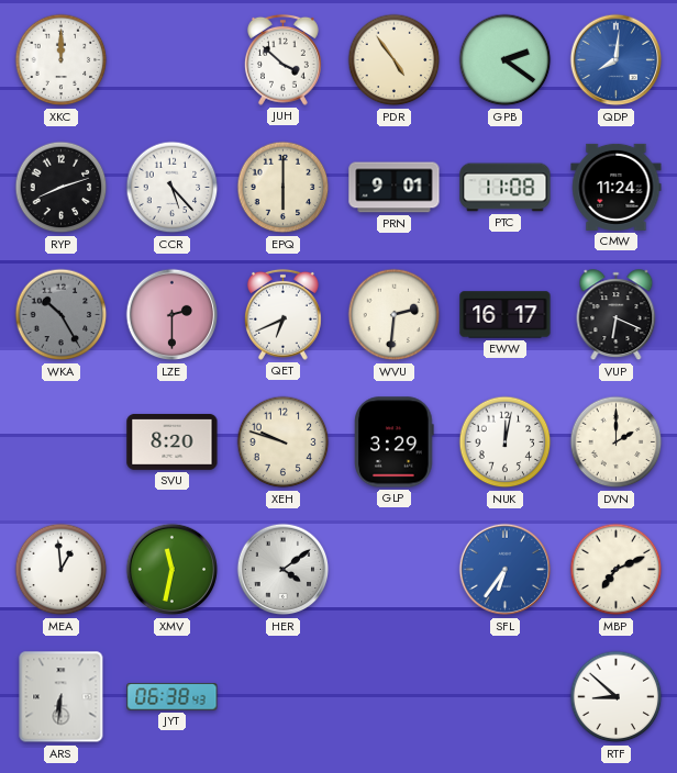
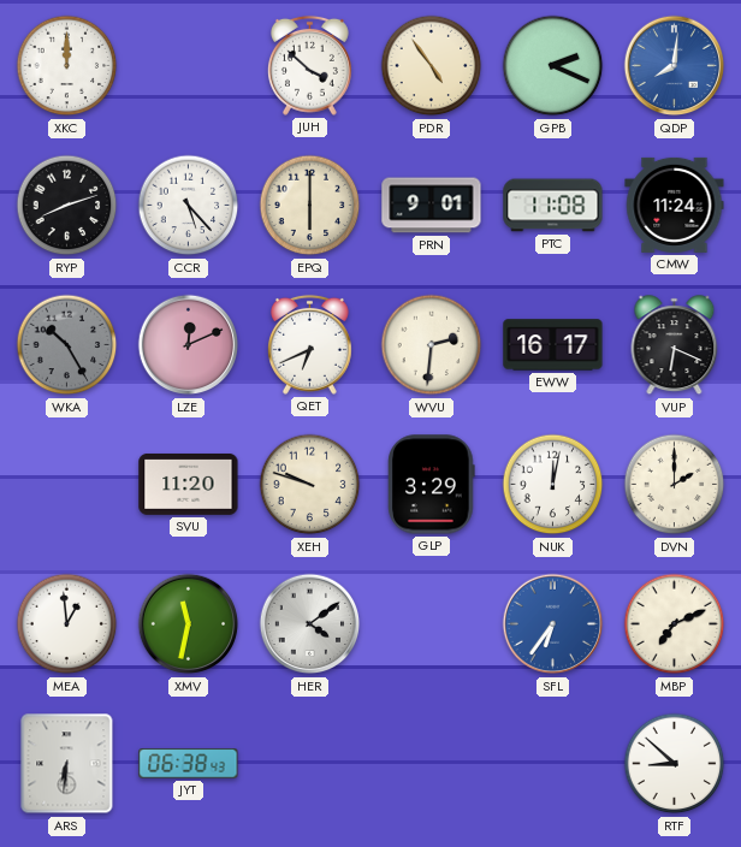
GPB: 2:21 -> 2:19 (553, 66)
LZE: 2:30 -> 12:11 (189, 345)
SVU: 8:20 -> 11:20 (189, 484)
